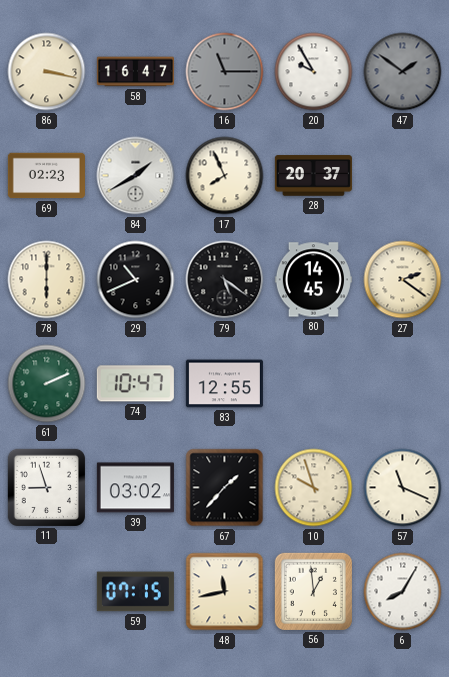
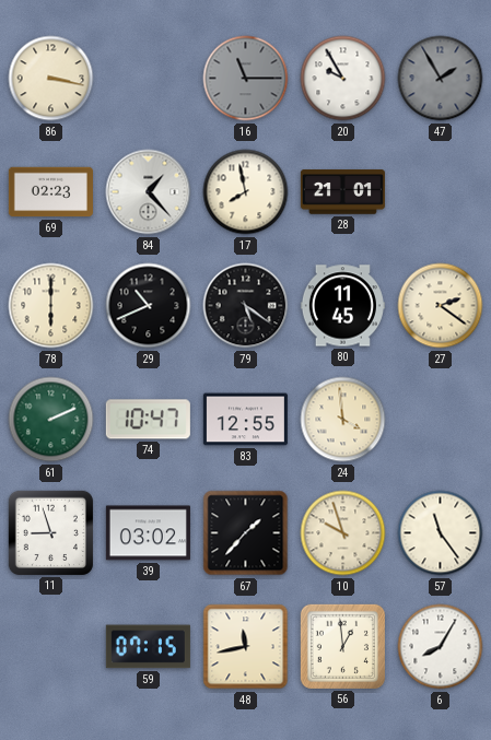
58: 16:47 -> none (135, 72)
47: 1:51 -> 1:55 (441, 79)
84: 1:40 -> 1:23 (149, 192)
17: 7:56 -> 7:58 (246, 192)
28: 20:37 -> 21:01 (342, 192)
80: 14:45 -> 11:45 (342, 306)
24: none -> 3:59 (343, 420)
57: 11:19 -> 11:24 (441, 533)
